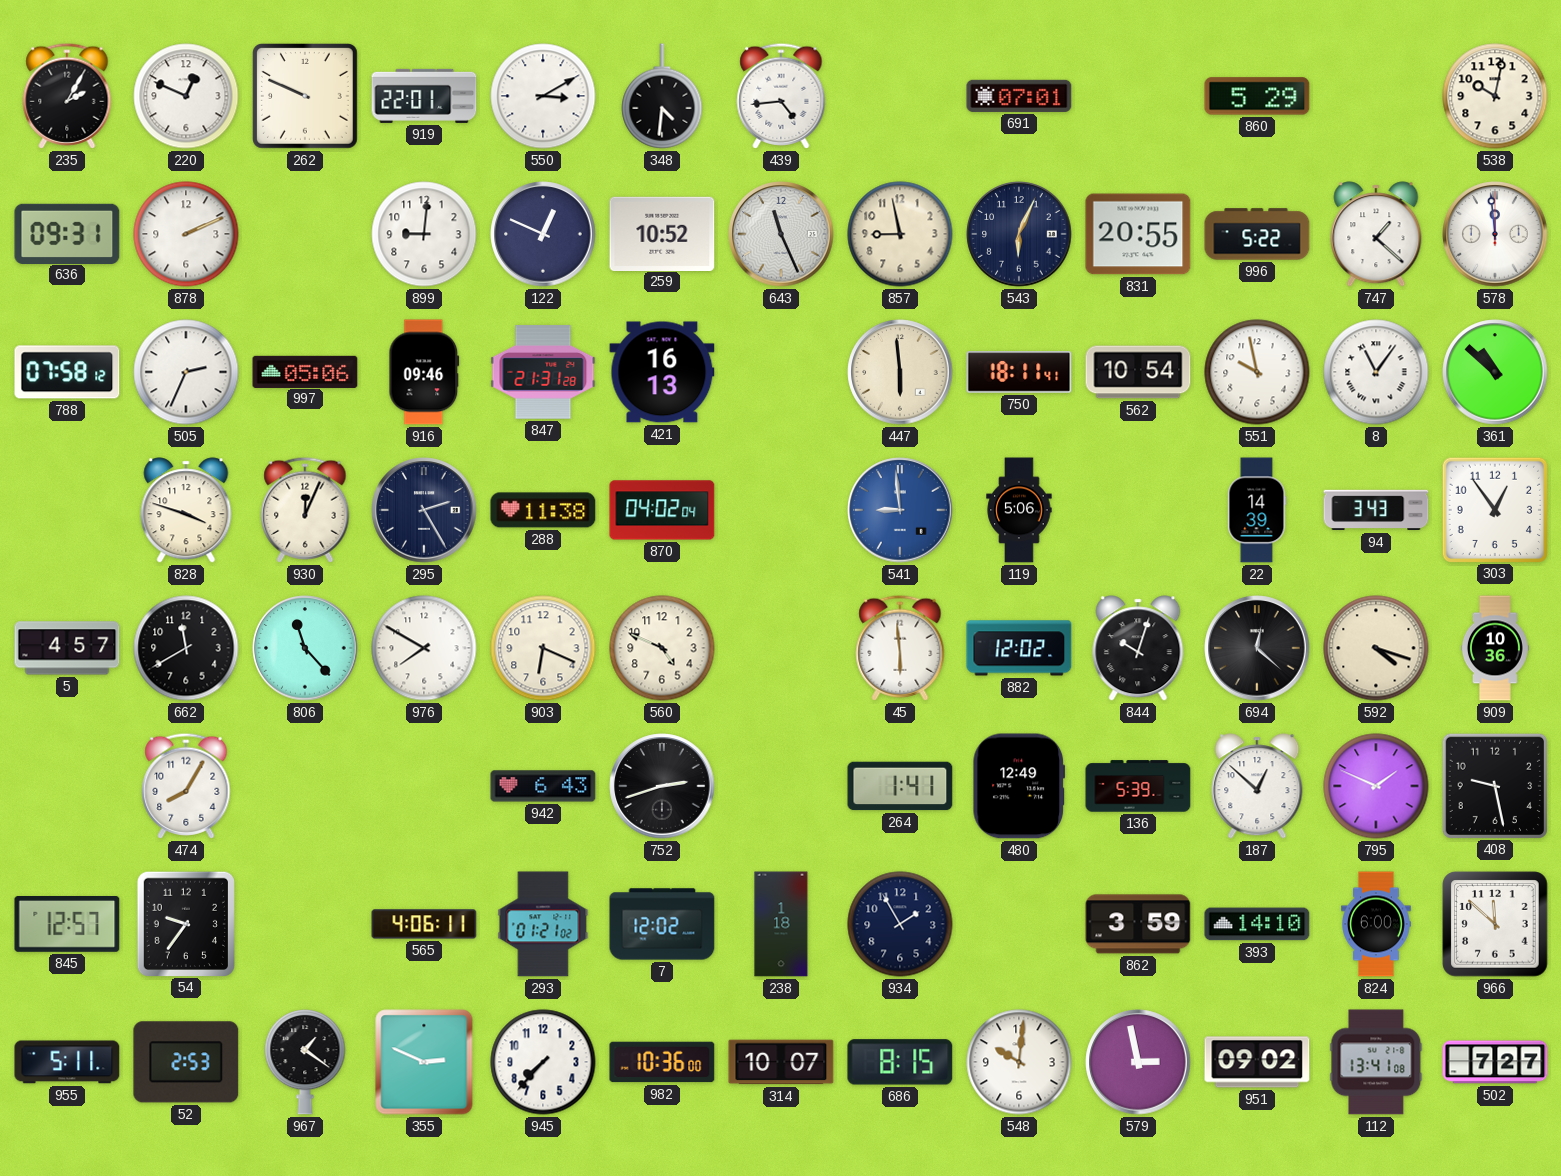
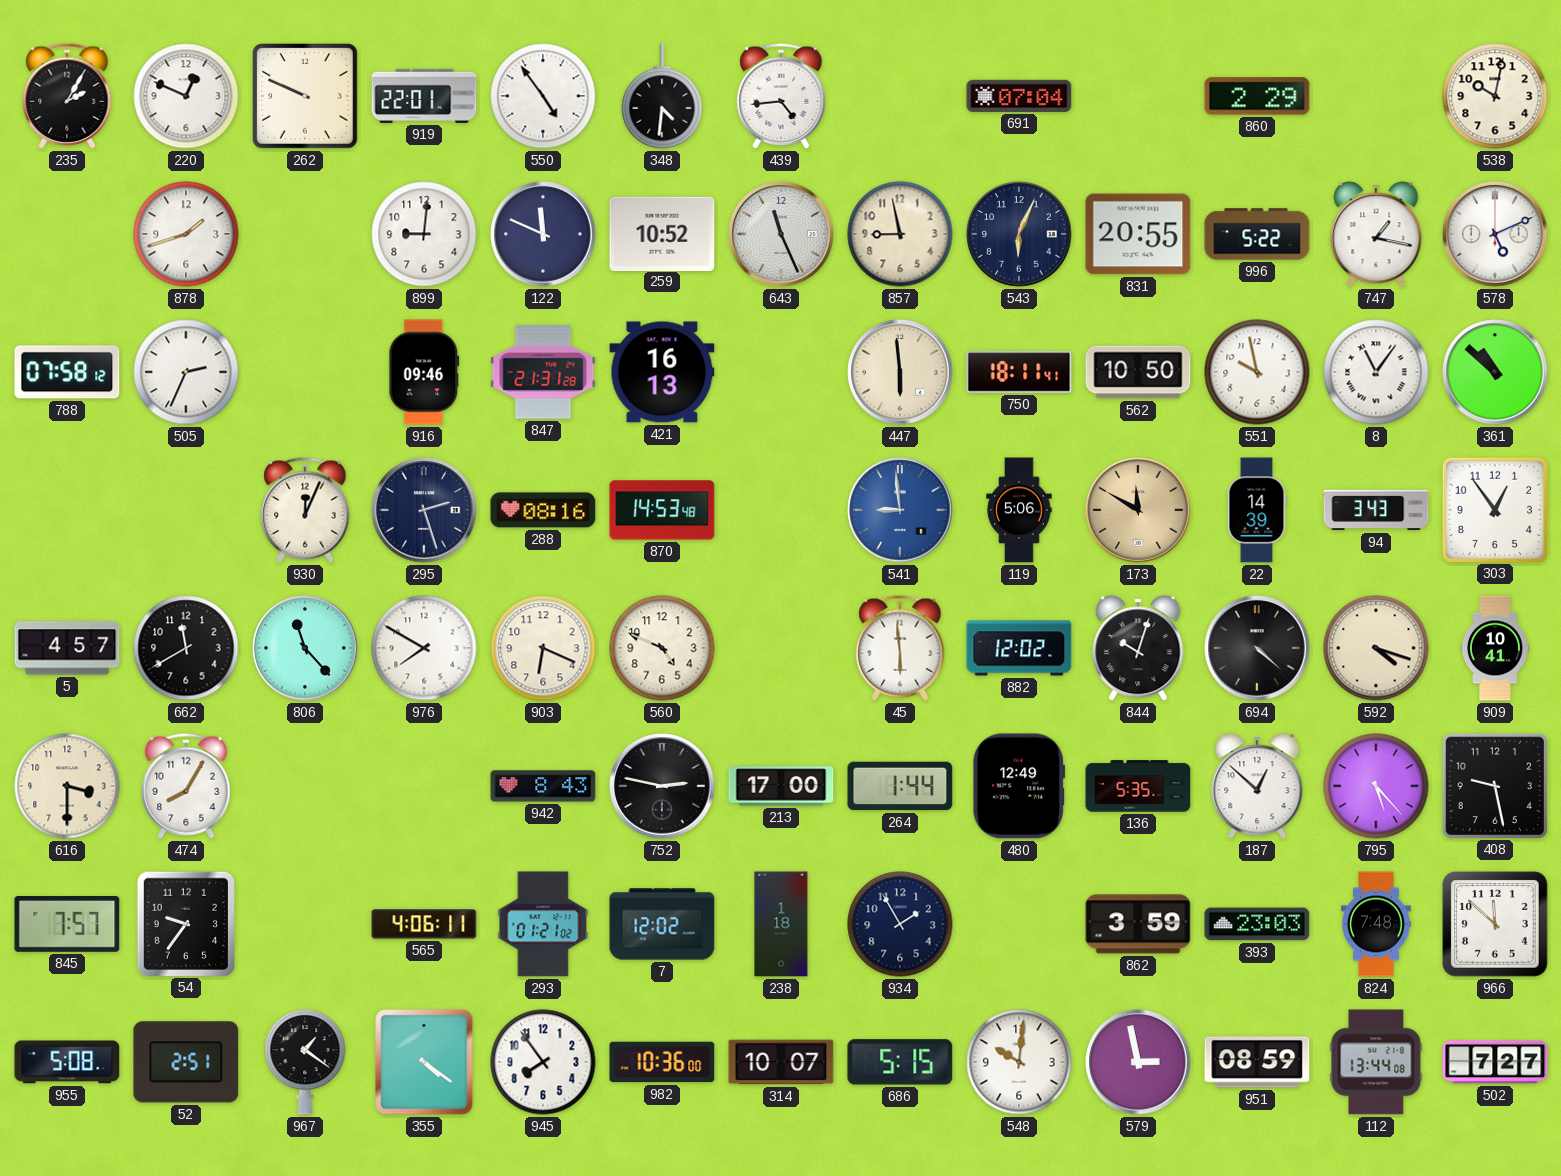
550: 3:10 -> 4:54 (543, 96)
691: 07:01 -> 07:04 (1019, 96)
860: 5:29 -> 2:29 (1257, 96)
636: 09:31 -> none (67, 233)
878: 2:11 -> 1:42 (186, 234)
122: 12:49 -> 11:49 (543, 234)
747: 1:22 -> 1:17 (1376, 234)
578: 11:59 -> 5:11 (1495, 234)
997: 05:06 -> none (305, 371)
562: 10:54 -> 10:50 (1138, 372)
828: 3:48 -> none (186, 510)
295: 2:25 -> 2:27 (424, 510)
288: 11:38 -> 08:16 (543, 510)
870: 04:02 -> 14:53 (662, 510)
173: none -> 11:50 (1138, 510)
694: 12:22 -> 4:22 (1257, 648)
909: 10:36 -> 10:41 (1495, 648)
616: none -> 3:30 (67, 786)
942: 6:43 -> 8:43 (543, 786)
752: 2:42 -> 2:47 (662, 786)
213: none -> 17:00 (781, 786)
264: 1:41 -> 1:44 (900, 786)
136: 5:39 -> 5:35 (1138, 786)
795: 1:49 -> 5:23 (1376, 786)
845: 12:57 -> 7:57 (67, 925)
393: 14:10 -> 23:03 (1257, 924)
824: 6:00 -> 7:48 (1376, 924)
955: 5:11 -> 5:08 (67, 1062)
52: 2:53 -> 2:51 (186, 1062)
355: 2:49 -> 4:21 (424, 1062)
945: 7:37 -> 7:54 (543, 1062)
686: 8:15 -> 5:15 (900, 1062)
951: 09:02 -> 08:59 (1257, 1062)
112: 13:41 -> 13:44 (1376, 1062)
